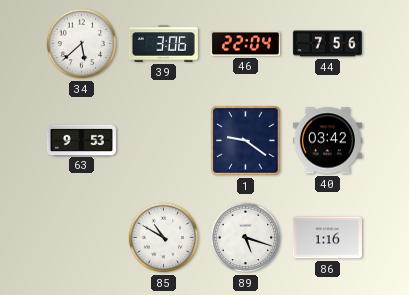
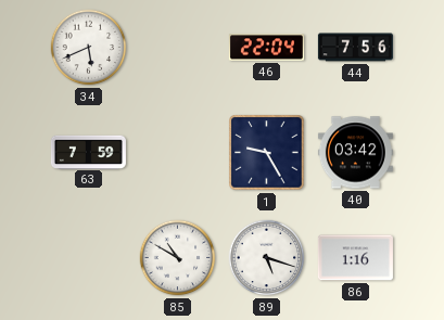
34: 5:38 -> 5:41 (89, 48)
39: 3:06 -> none (163, 44)
63: 9:53 -> 7:59 (88, 152)
1: 9:21 -> 9:25 (267, 153)
